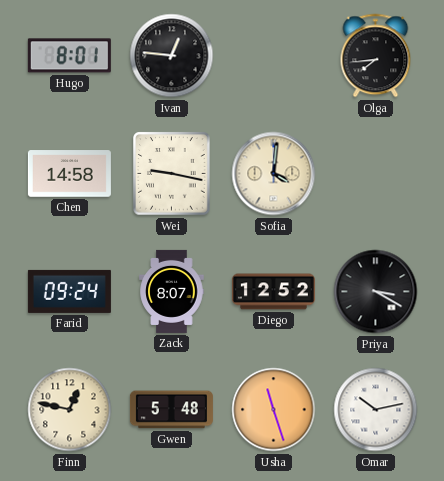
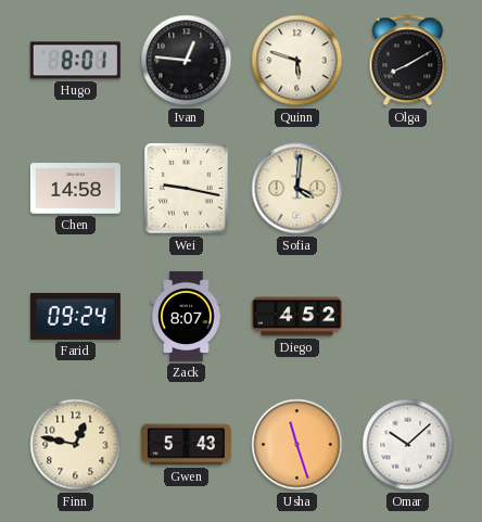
Quinn: none -> 5:48 (297, 61)
Olga: 7:44 -> 8:10 (408, 61)
Diego: 12:52 -> 4:52 (296, 317)
Priya: 3:20 -> none (376, 292)
Gwen: 5:48 -> 5:43 (186, 445)
Omar: 10:13 -> 10:08 (408, 445)
